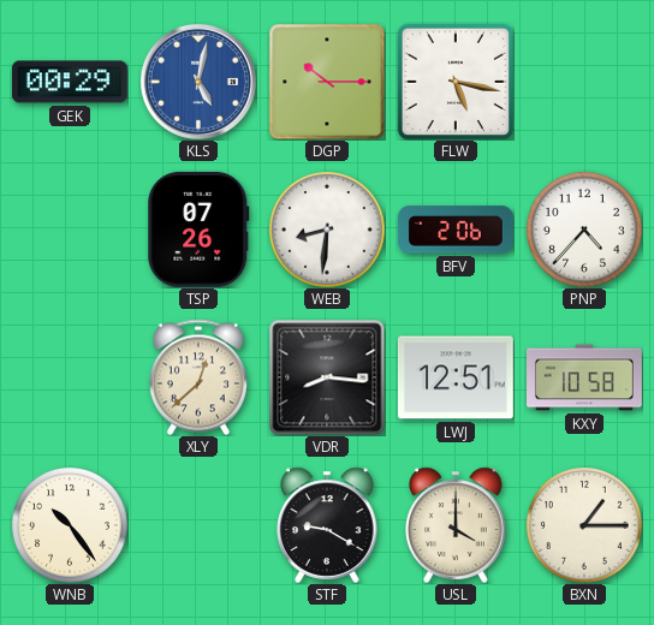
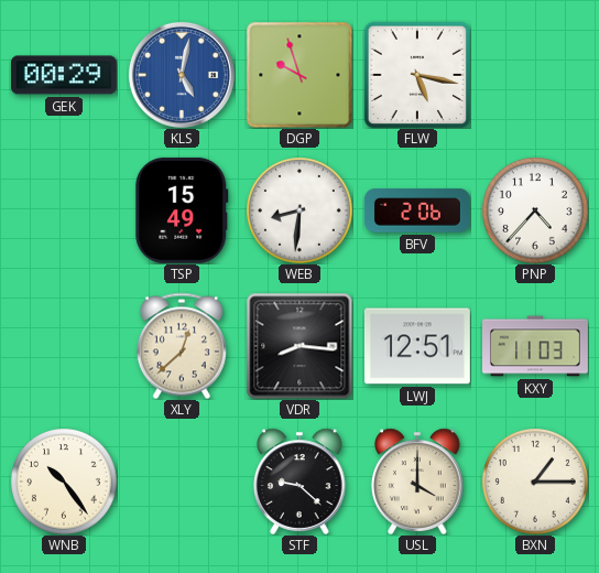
DGP: 10:15 -> 9:57 (299, 75)
TSP: 07:26 -> 15:49 (182, 210)
KXY: 10:58 -> 11:03 (536, 346)
STF: 9:20 -> 9:22 (299, 482)
